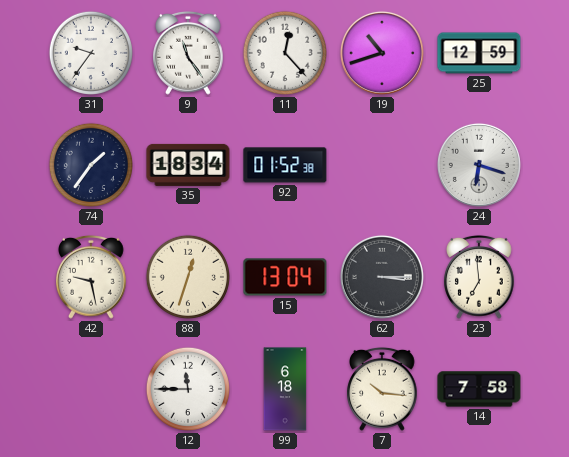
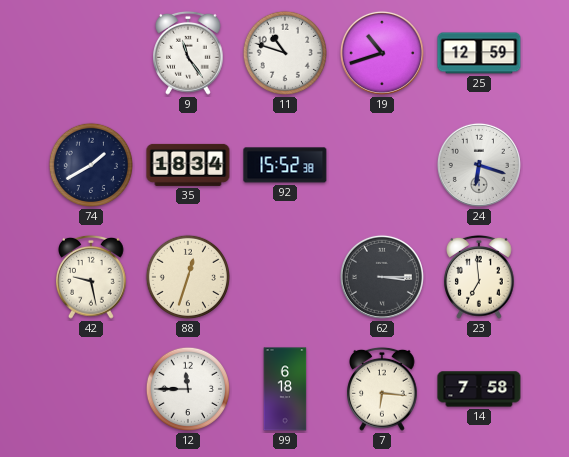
31: 9:36 -> none (91, 53)
11: 12:23 -> 10:48 (285, 53)
74: 1:36 -> 1:40 (91, 165)
92: 01:52 -> 15:52 (285, 165)
15: 13:04 -> none (285, 277)
7: 10:16 -> 6:16 (383, 389)
